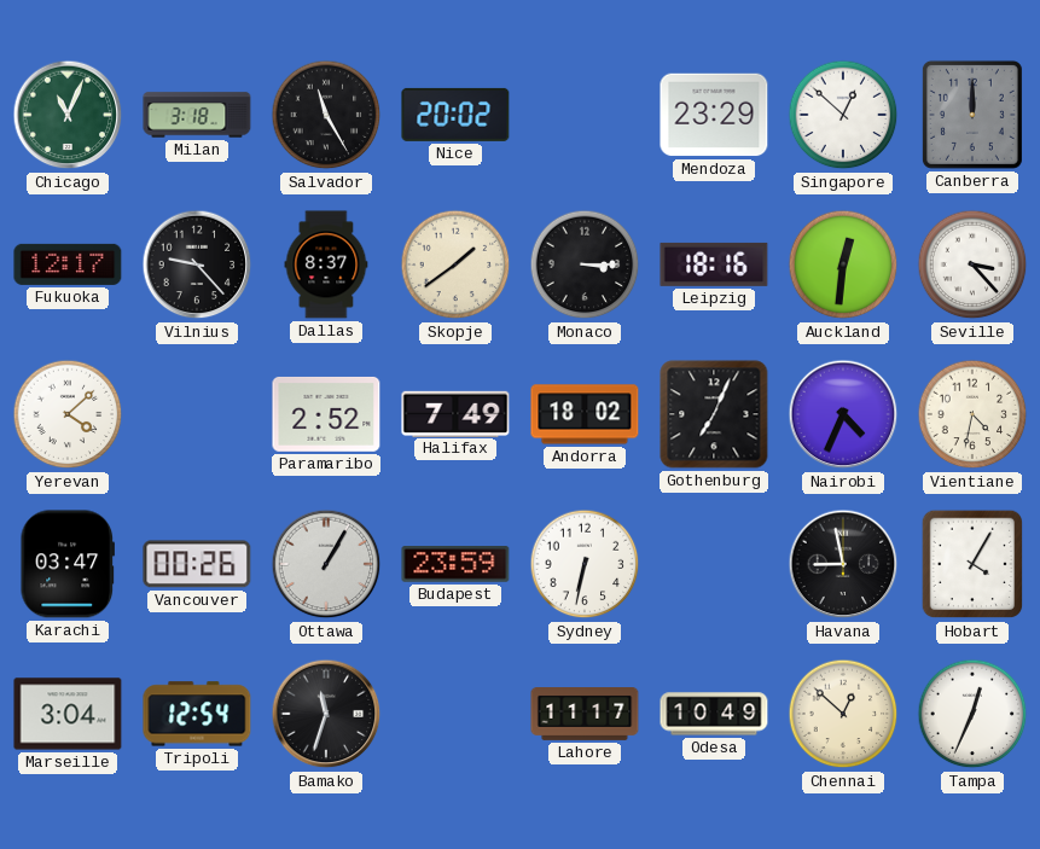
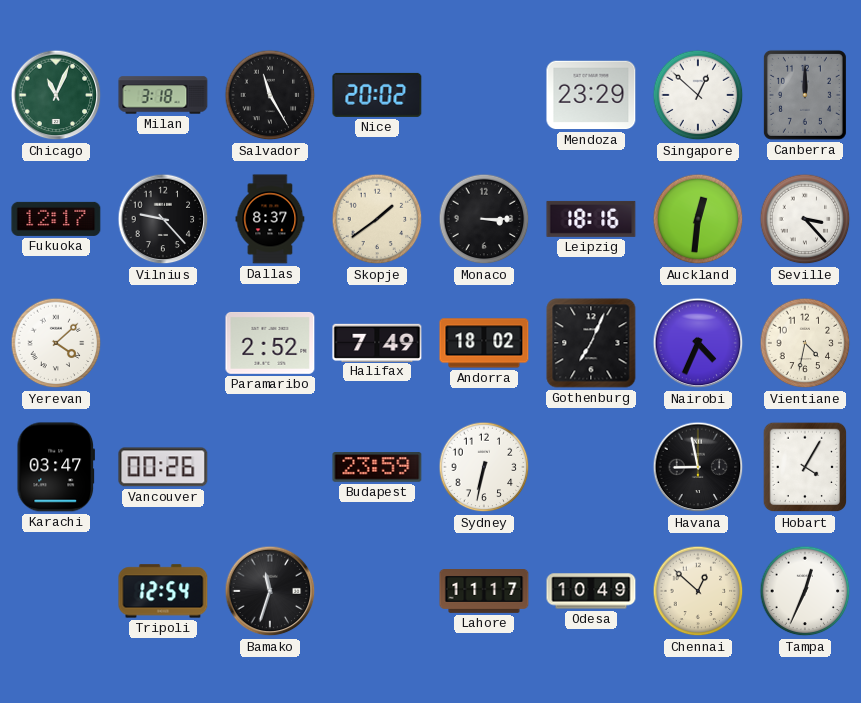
Ottawa: 1:05 -> none (326, 564)
Marseille: 3:04 -> none (68, 714)
